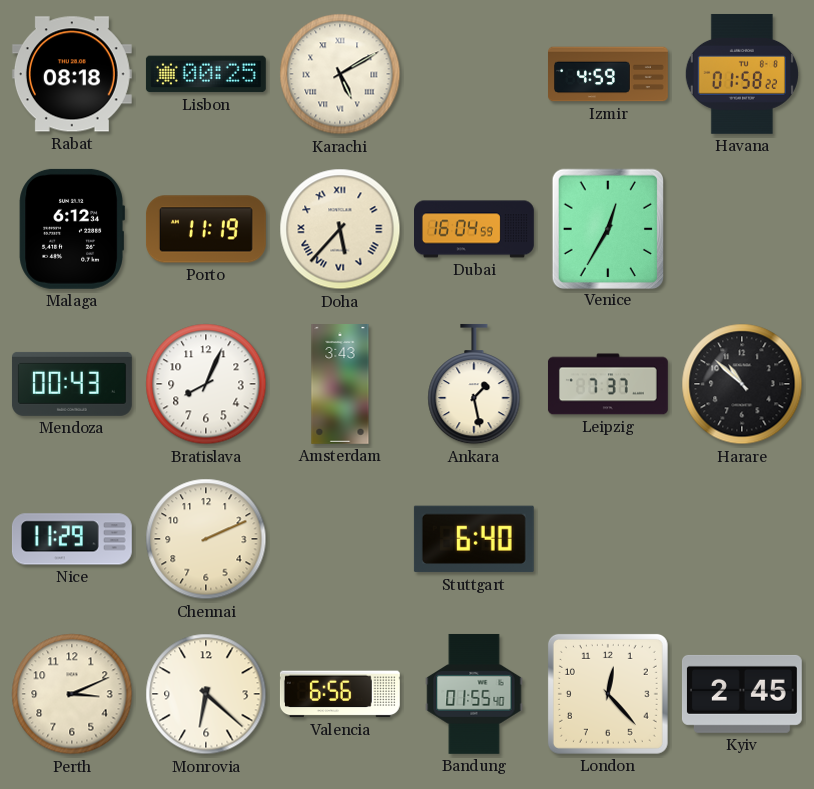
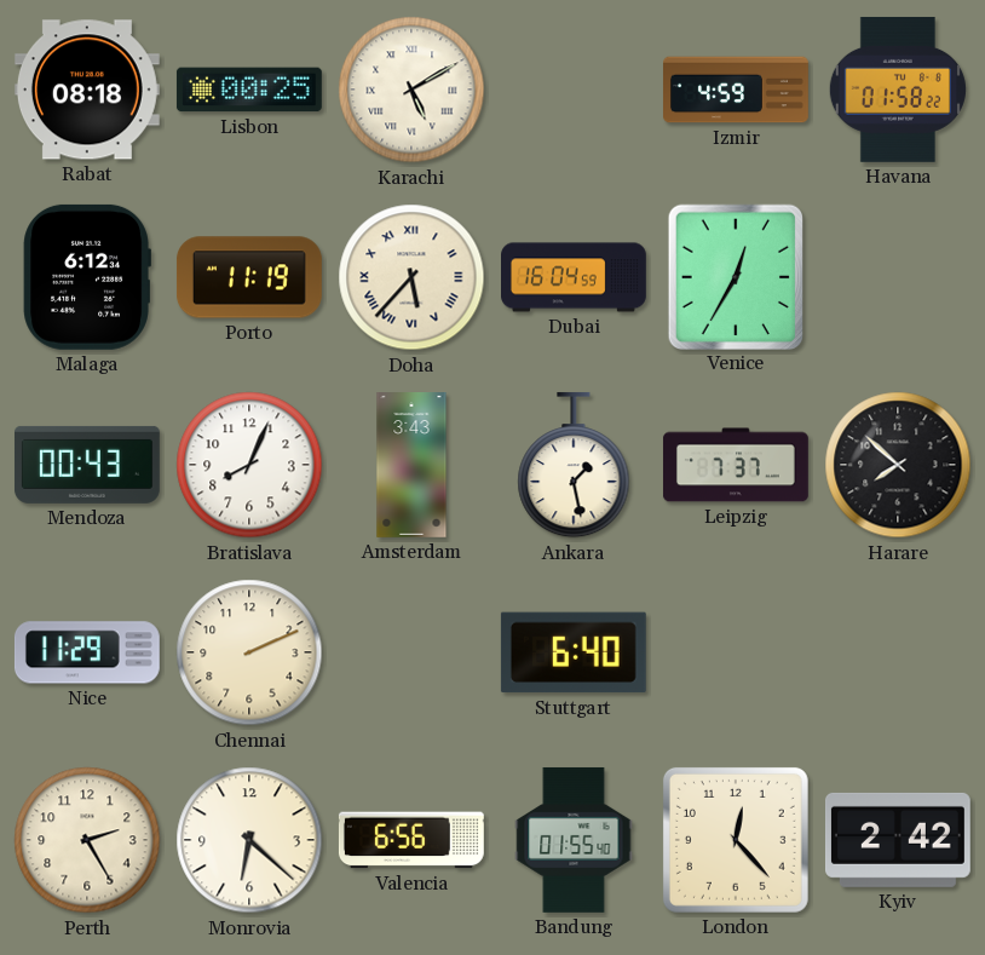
Harare: 10:52 -> 7:52 (898, 465)
Perth: 3:11 -> 2:25 (87, 840)
Kyiv: 2:45 -> 2:42 (898, 840)
